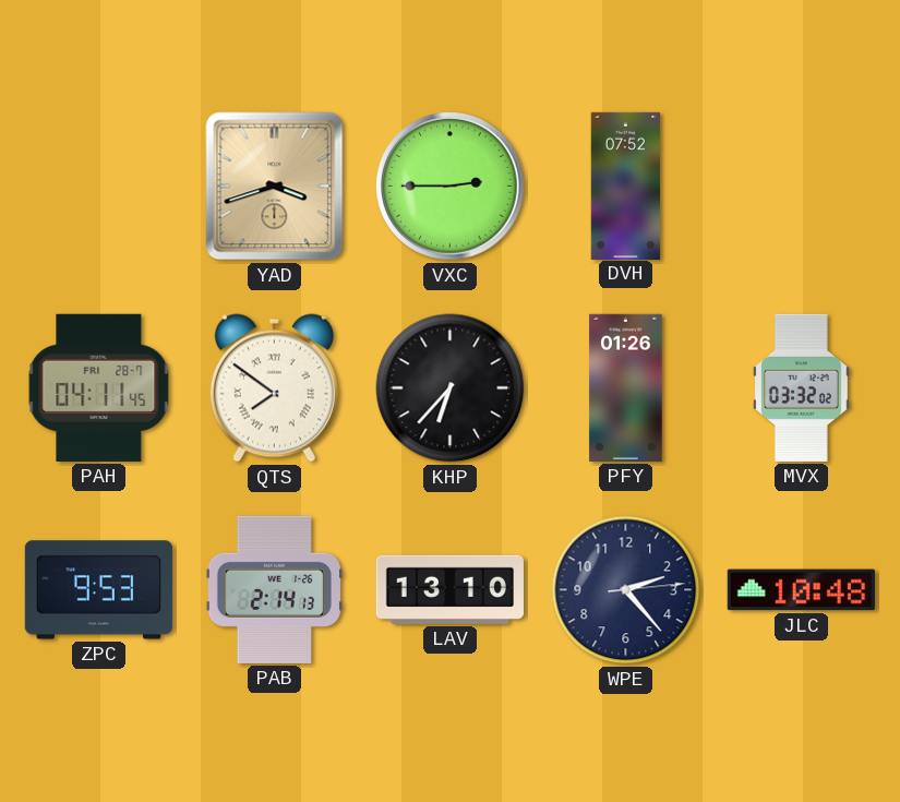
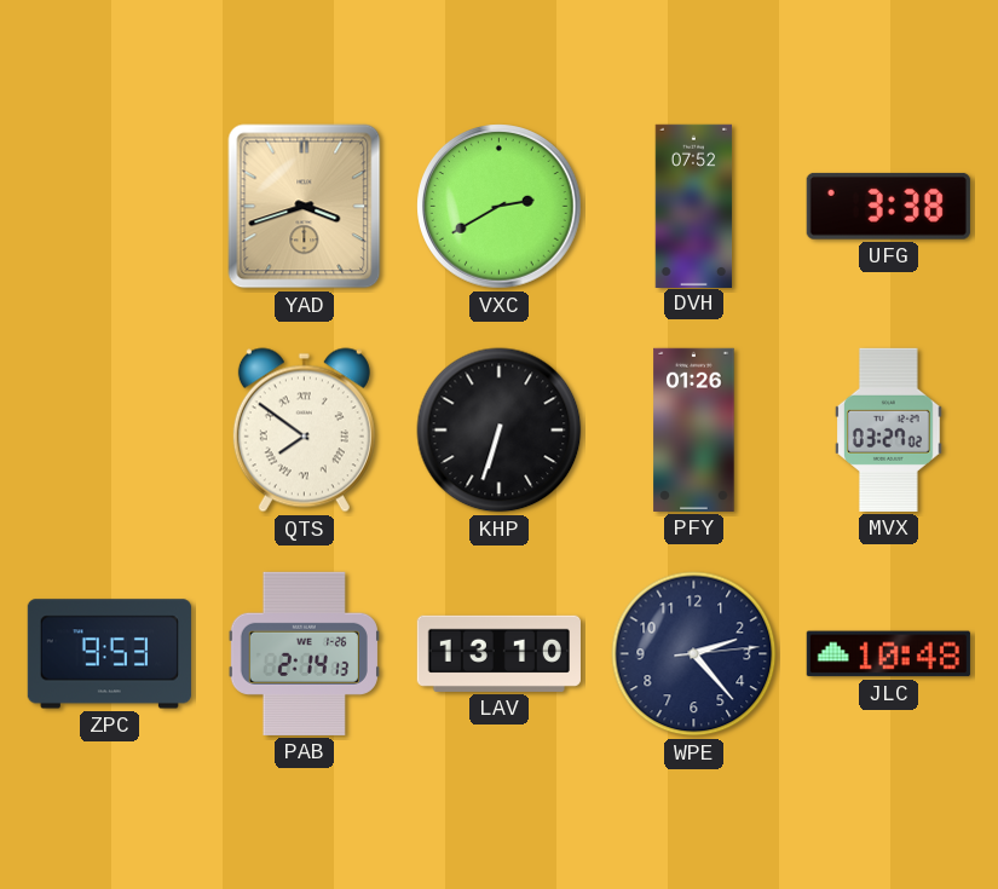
VXC: 2:45 -> 2:40 (500, 207)
UFG: none -> 3:38 (888, 206)
PAH: 04:11 -> none (99, 387)
KHP: 6:37 -> 6:33 (500, 431)
MVX: 03:32 -> 03:27 (889, 429)
